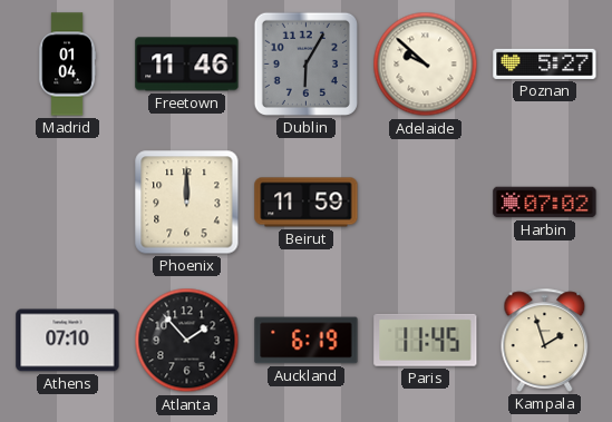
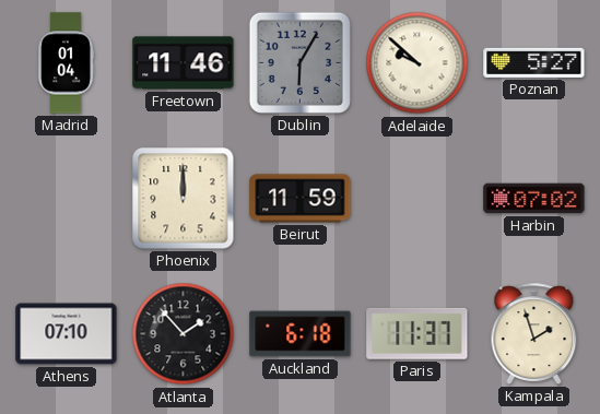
Auckland: 6:19 -> 6:18 (301, 334)
Paris: 11:45 -> 11:37 (417, 333)
